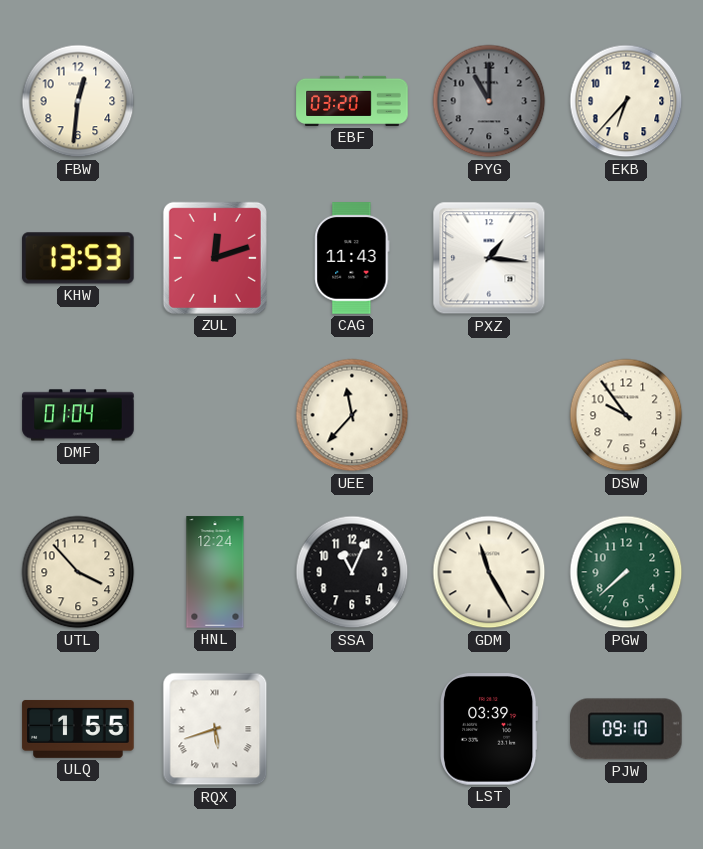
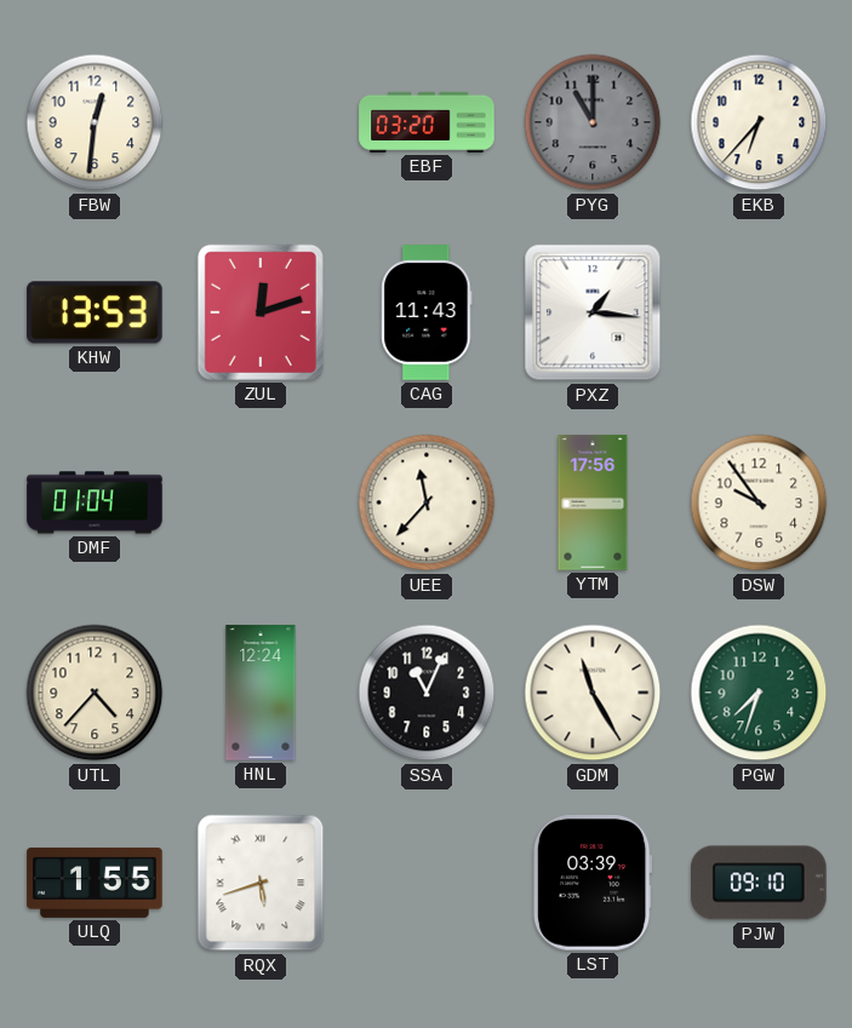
YTM: none -> 17:56 (593, 502)
UTL: 3:53 -> 4:37 (95, 693)
PGW: 7:38 -> 7:33 (759, 693)
